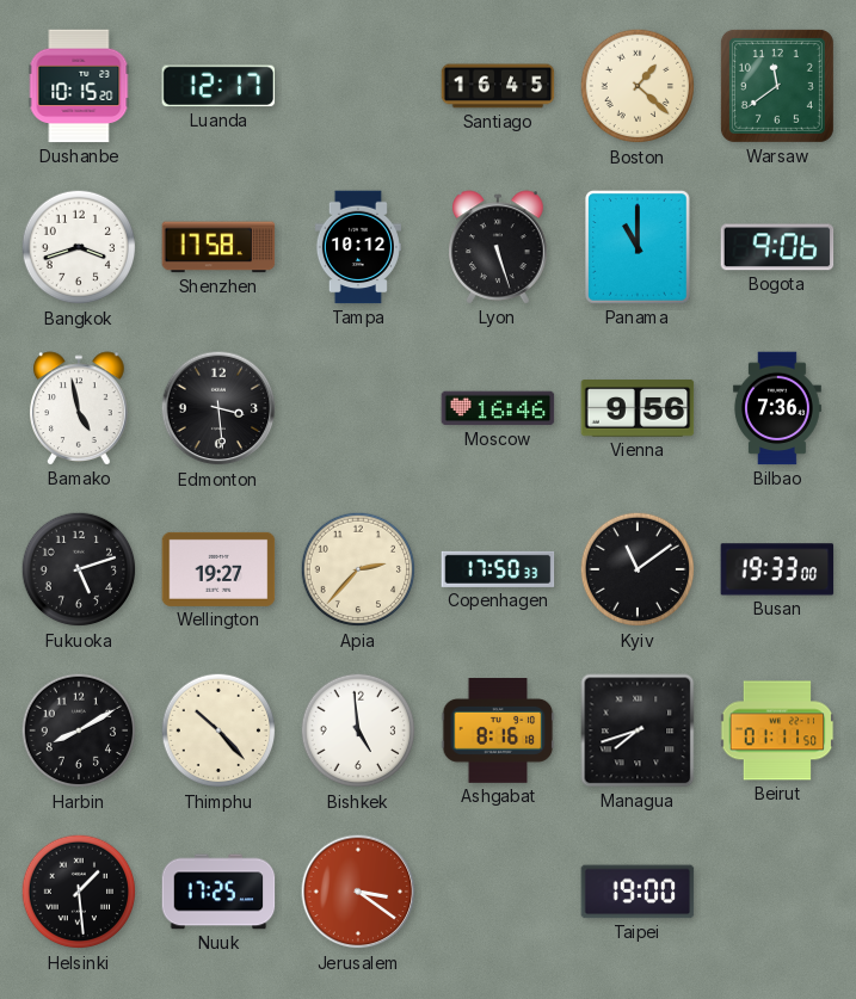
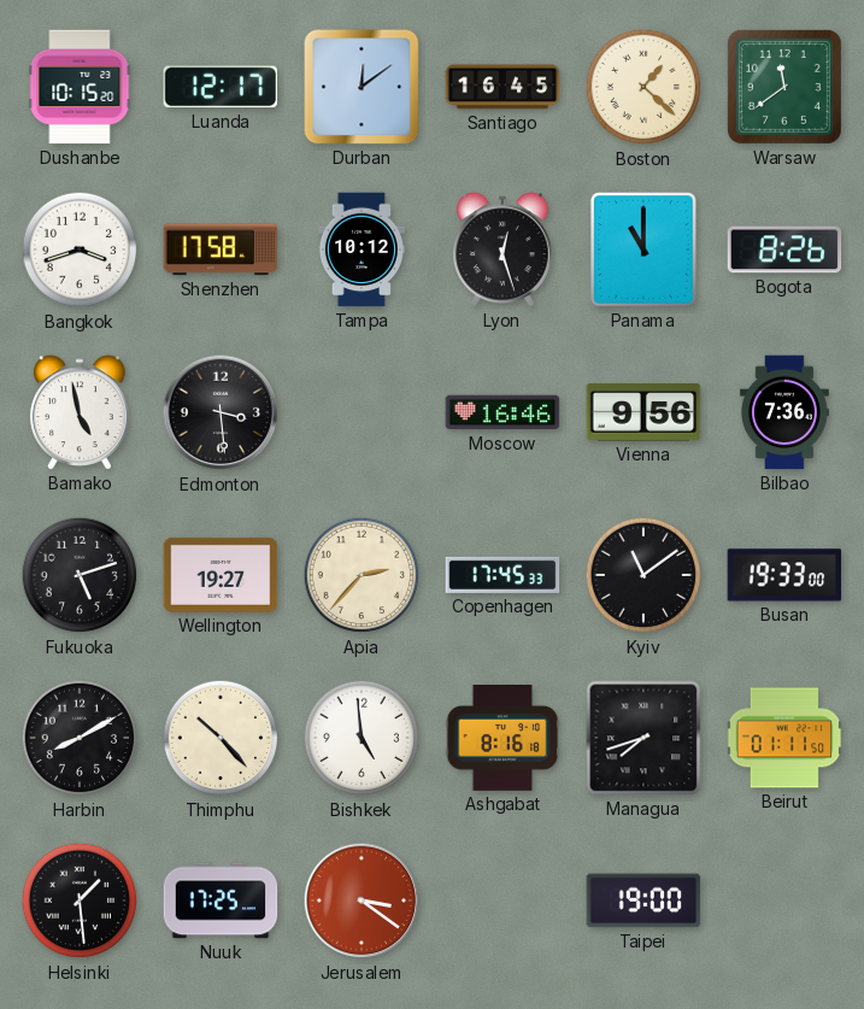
Durban: none -> 12:09 (362, 87)
Lyon: 5:27 -> 12:27 (504, 250)
Bogota: 9:06 -> 8:26 (784, 250)
Copenhagen: 17:50 -> 17:45 (502, 575)
